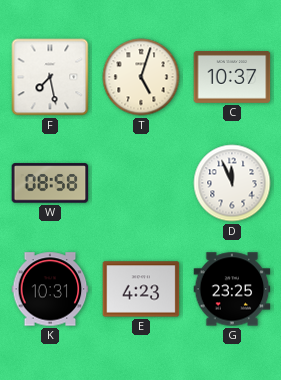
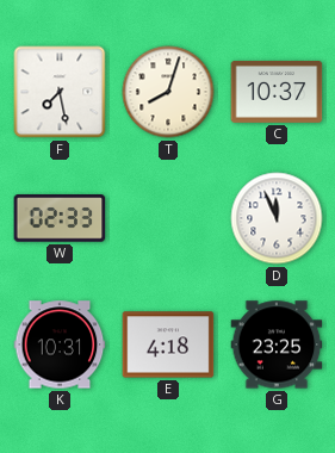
T: 5:03 -> 8:03 (168, 92)
W: 08:58 -> 02:33 (60, 218)
E: 4:23 -> 4:18 (168, 345)
